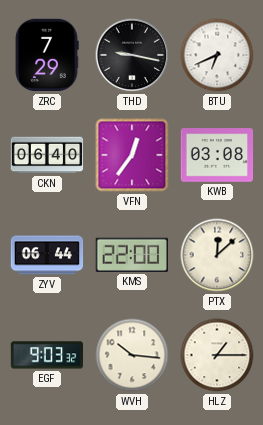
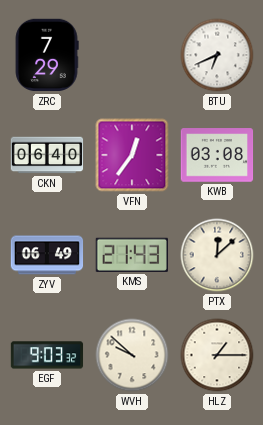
THD: 9:17 -> none (132, 55)
ZYV: 06:44 -> 06:49 (47, 255)
KMS: 22:00 -> 21:43 (132, 255)
WVH: 10:16 -> 9:52 (132, 355)
